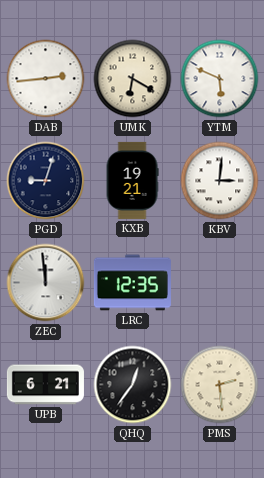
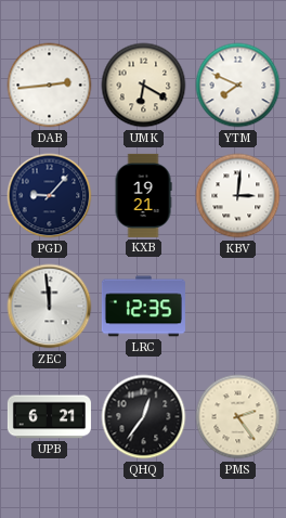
YTM: 5:49 -> 7:49 (238, 86)
PGD: 9:03 -> 9:07 (50, 196)
PMS: 2:29 -> 2:24 (238, 417)
